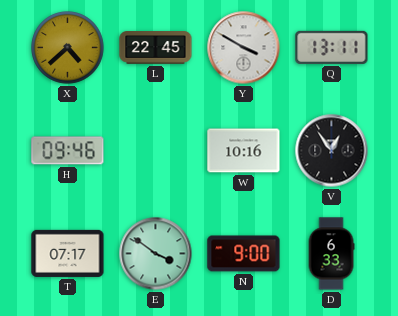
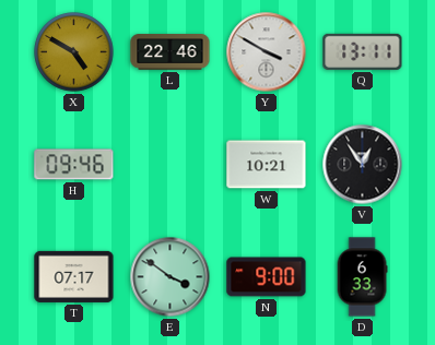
X: 4:38 -> 4:50 (74, 52)
L: 22:45 -> 22:46 (171, 52)
W: 10:16 -> 10:21 (267, 165)
